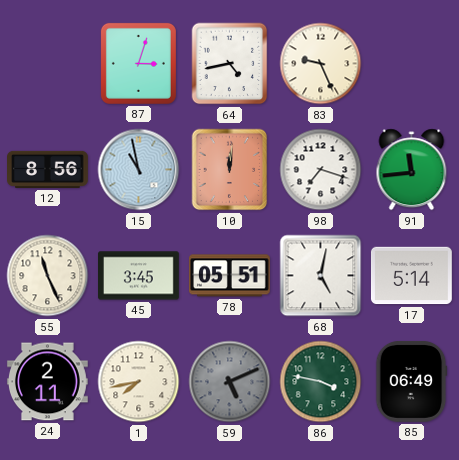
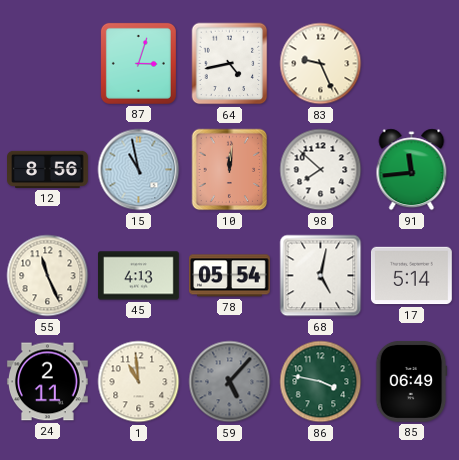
98: 7:18 -> 7:52 (321, 170)
45: 3:45 -> 4:13 (139, 276)
78: 05:51 -> 05:54 (229, 276)
1: 7:43 -> 10:59 (139, 382)
59: 5:11 -> 5:07 (230, 382)
